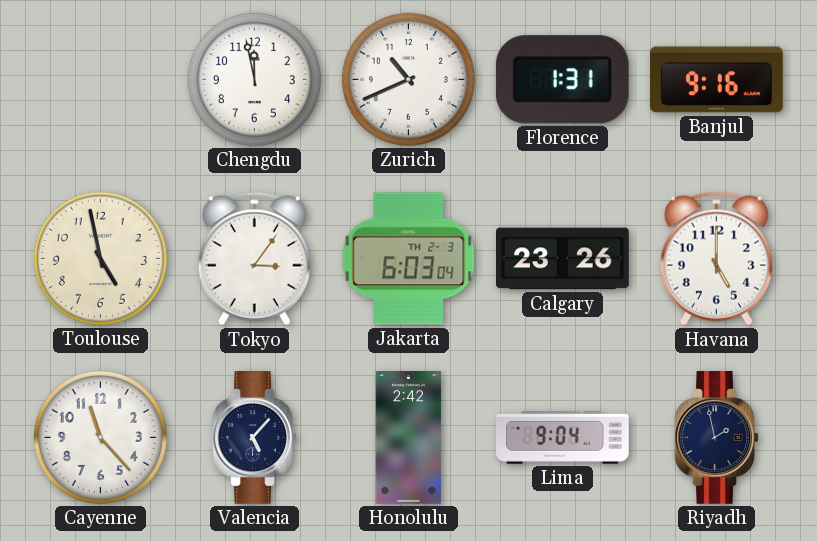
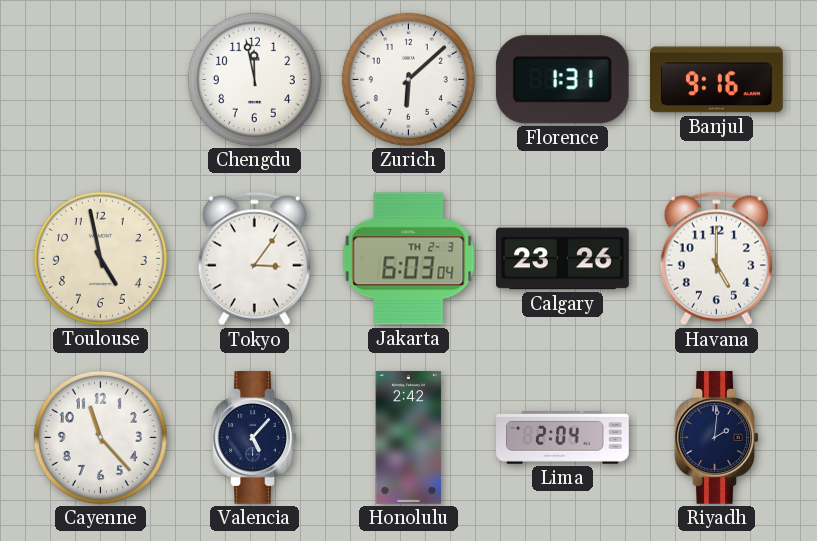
Zurich: 10:41 -> 6:08 (408, 79)
Lima: 9:04 -> 2:04 (563, 438)
Riyadh: 1:58 -> 2:01 (717, 438)
